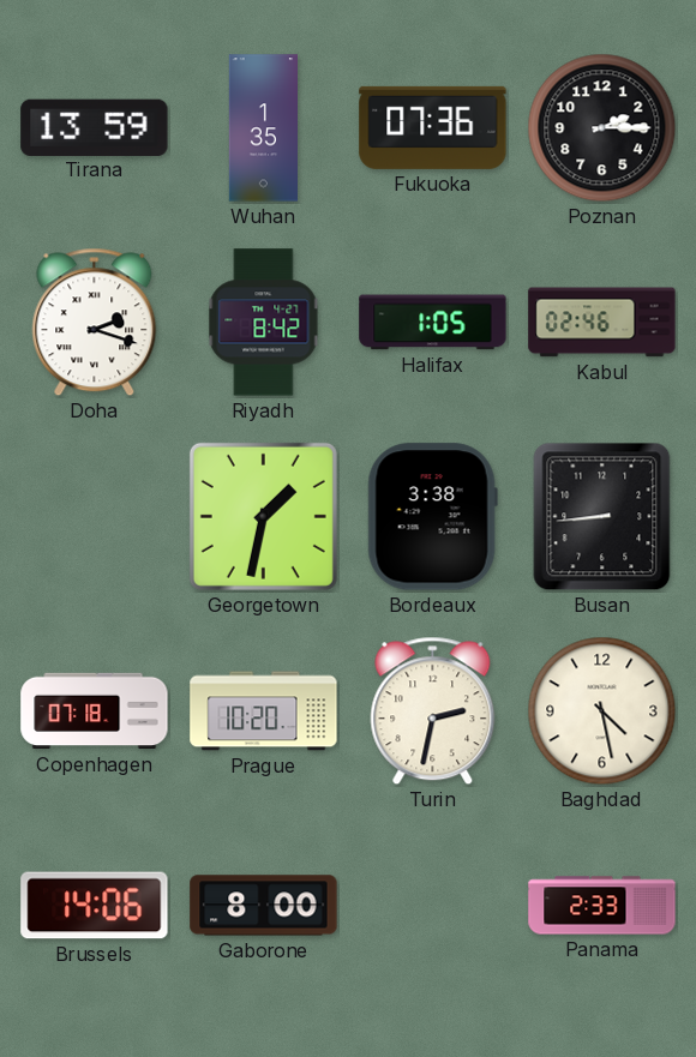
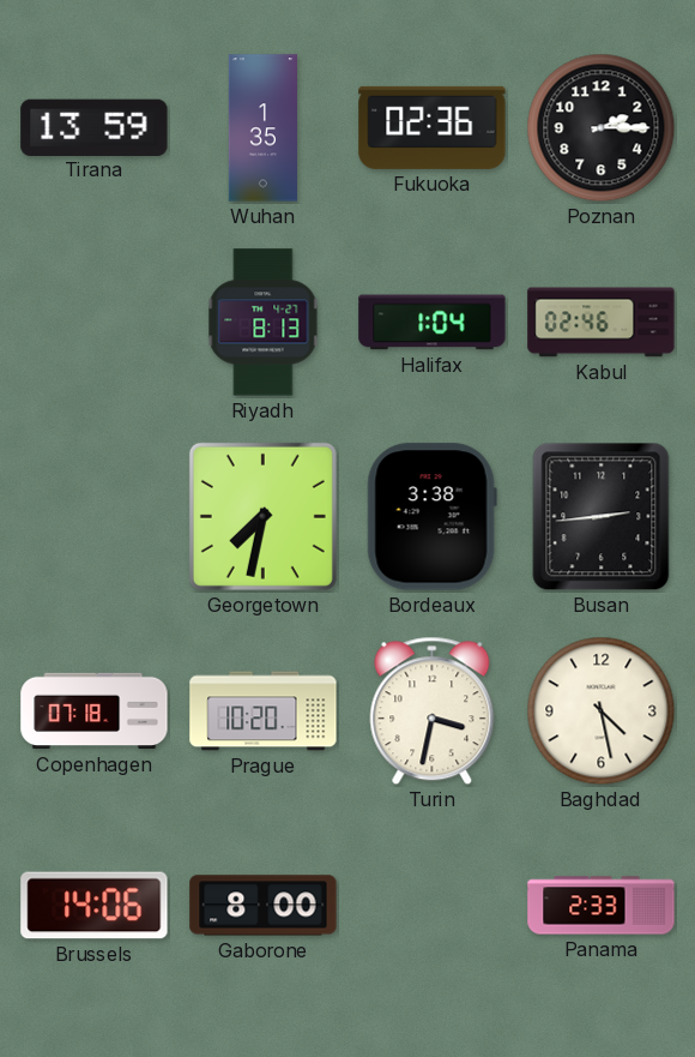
Fukuoka: 07:36 -> 02:36 (433, 127)
Doha: 2:18 -> none (95, 323)
Riyadh: 8:42 -> 8:13 (264, 323)
Halifax: 1:05 -> 1:04 (433, 323)
Georgetown: 1:32 -> 7:32 (262, 516)
Busan: 8:44 -> 2:44 (602, 517)
Turin: 2:32 -> 3:32 (433, 711)
